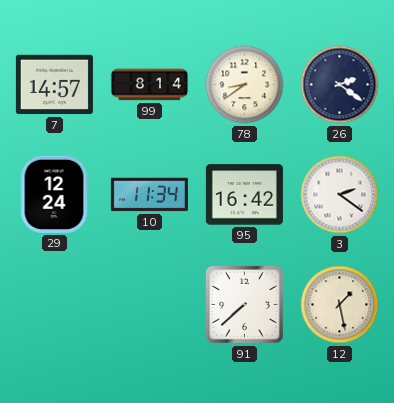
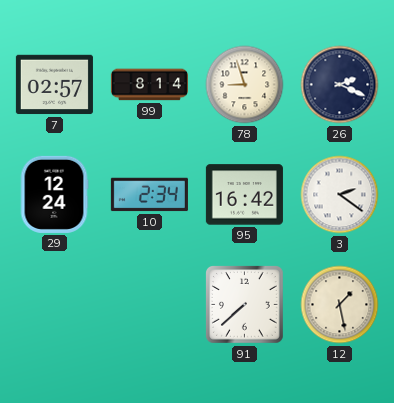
7: 14:57 -> 02:57 (54, 85)
78: 8:39 -> 8:57 (245, 85)
26: 2:21 -> 2:19 (340, 85)
10: 11:34 -> 2:34 (149, 195)
